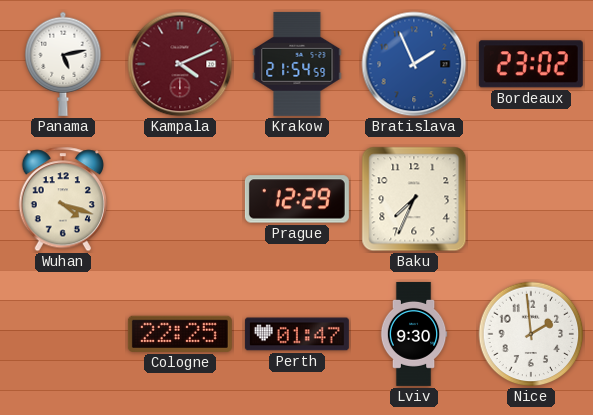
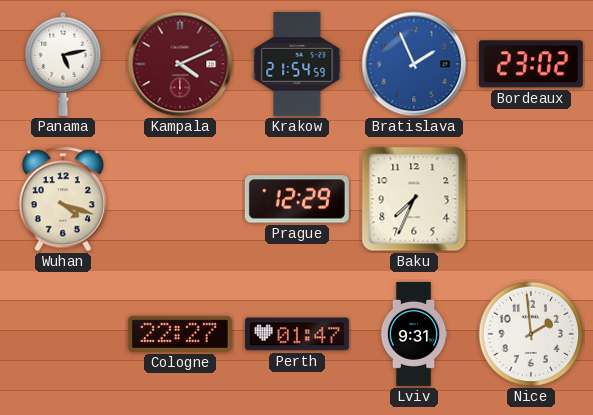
Cologne: 22:25 -> 22:27 (180, 334)
Lviv: 9:30 -> 9:31 (414, 334)
